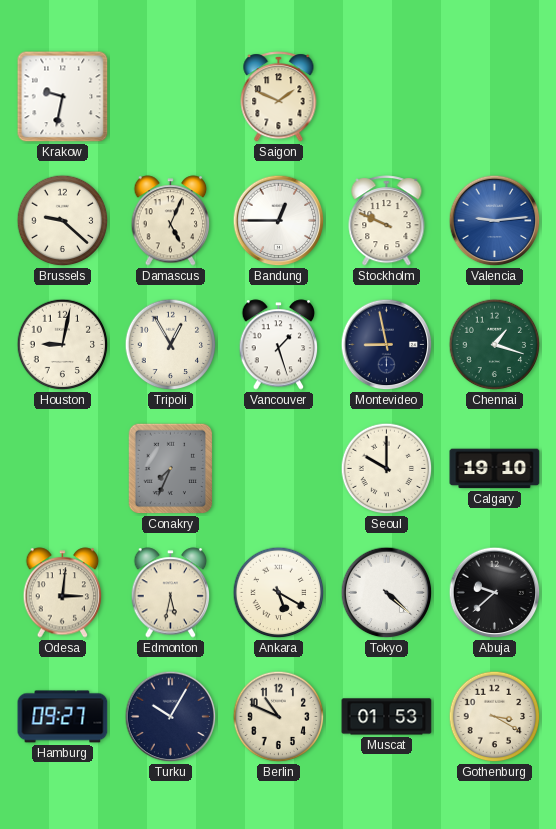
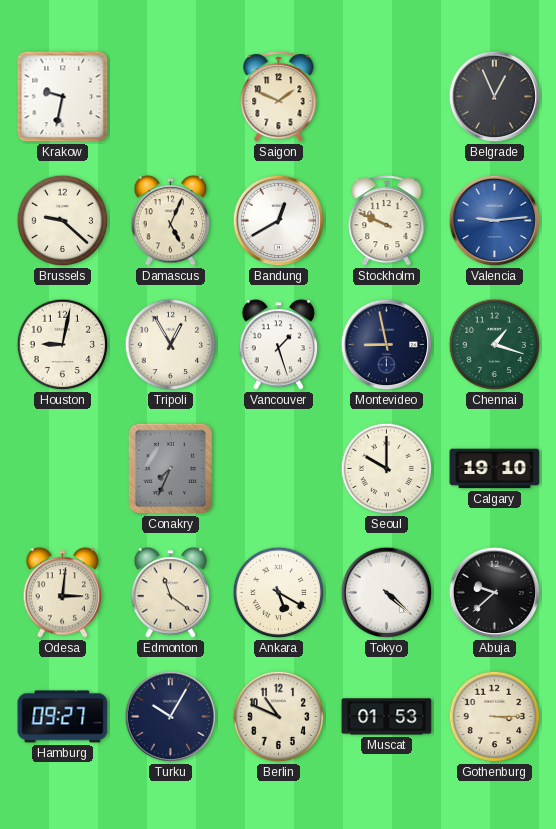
Belgrade: none -> 12:56 (495, 97)
Bandung: 12:45 -> 12:40 (279, 221)
Edmonton: 5:32 -> 11:21 (171, 593)
Gothenburg: 3:20 -> 3:15 (495, 717)
